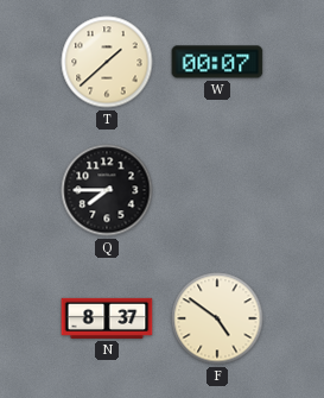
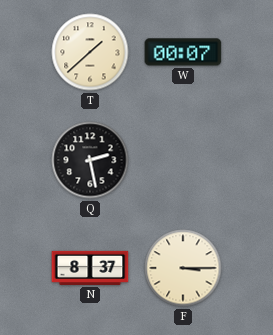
Q: 7:45 -> 2:28 (90, 160)
F: 4:51 -> 3:15 (183, 268)
